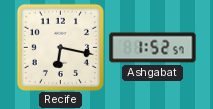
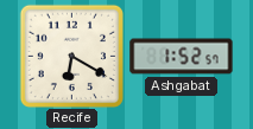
Recife: 6:17 -> 6:20 (71, 56)
